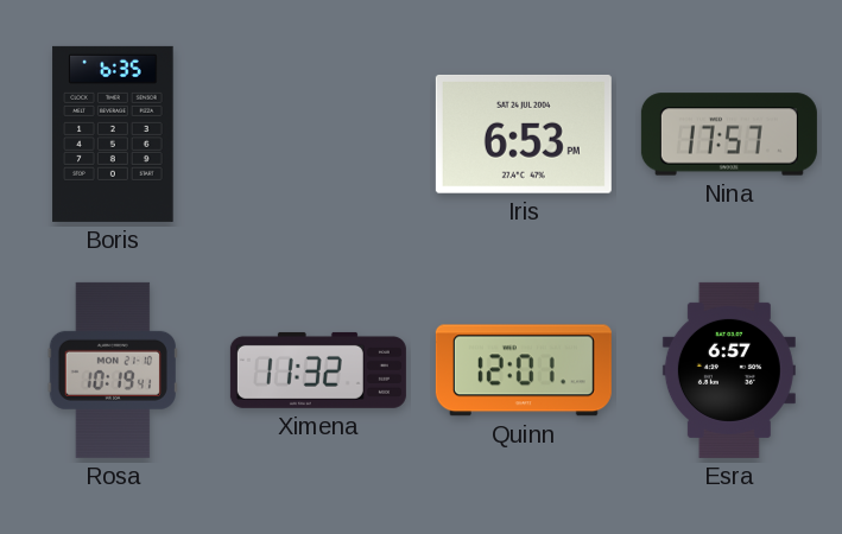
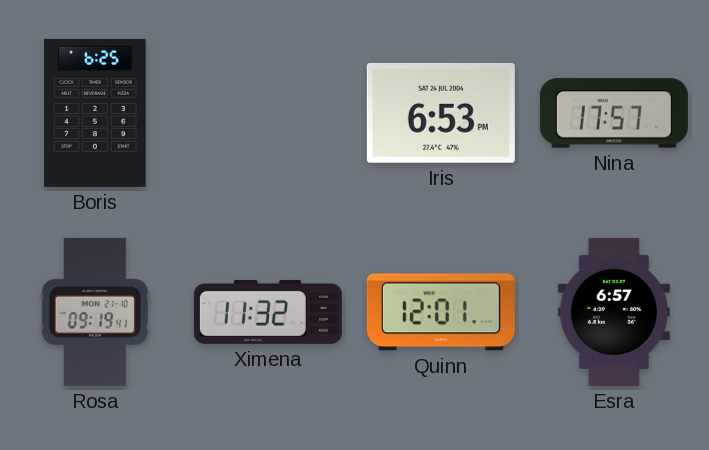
Boris: 6:35 -> 6:25 (95, 113)
Rosa: 10:19 -> 09:19 (95, 312)
